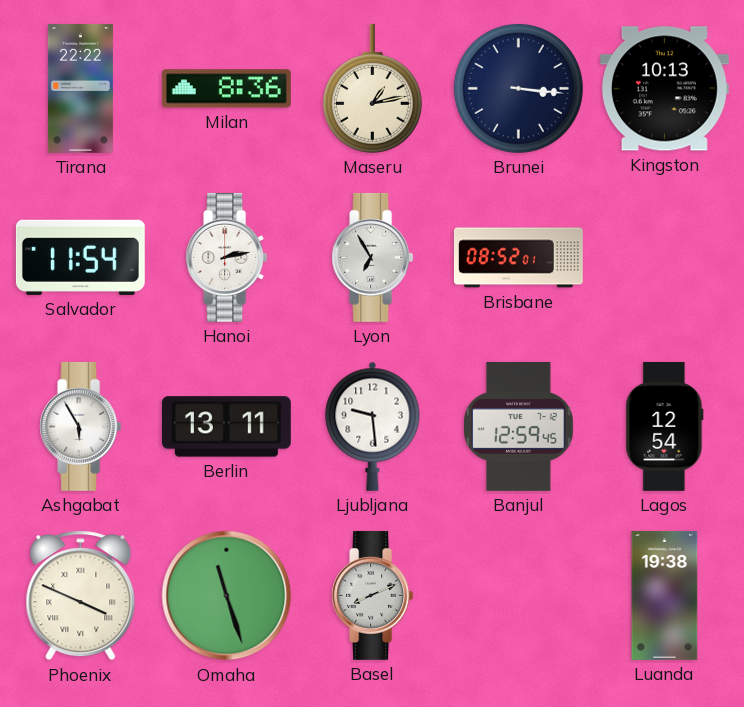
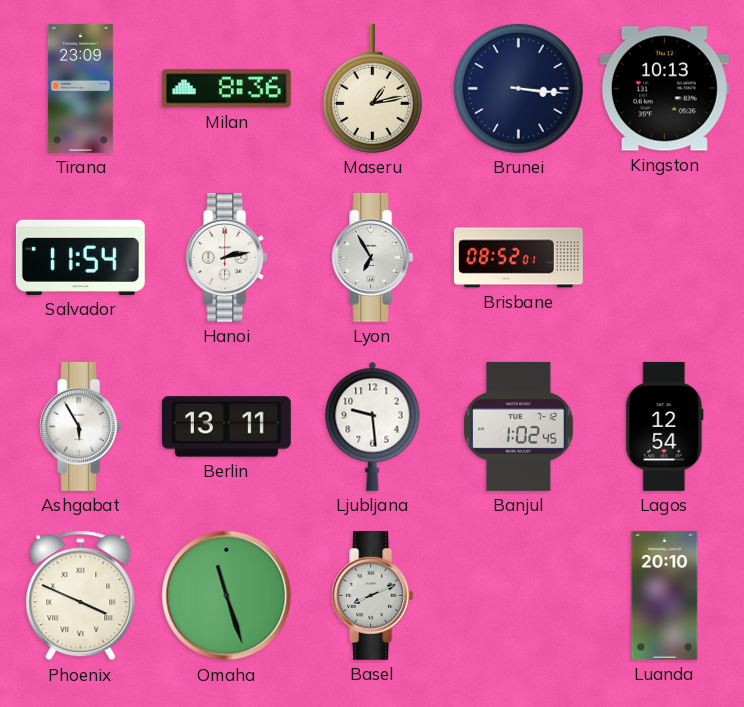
Tirana: 22:22 -> 23:09 (80, 88)
Banjul: 12:59 -> 1:02 (519, 426)
Luanda: 19:38 -> 20:10 (665, 595)
